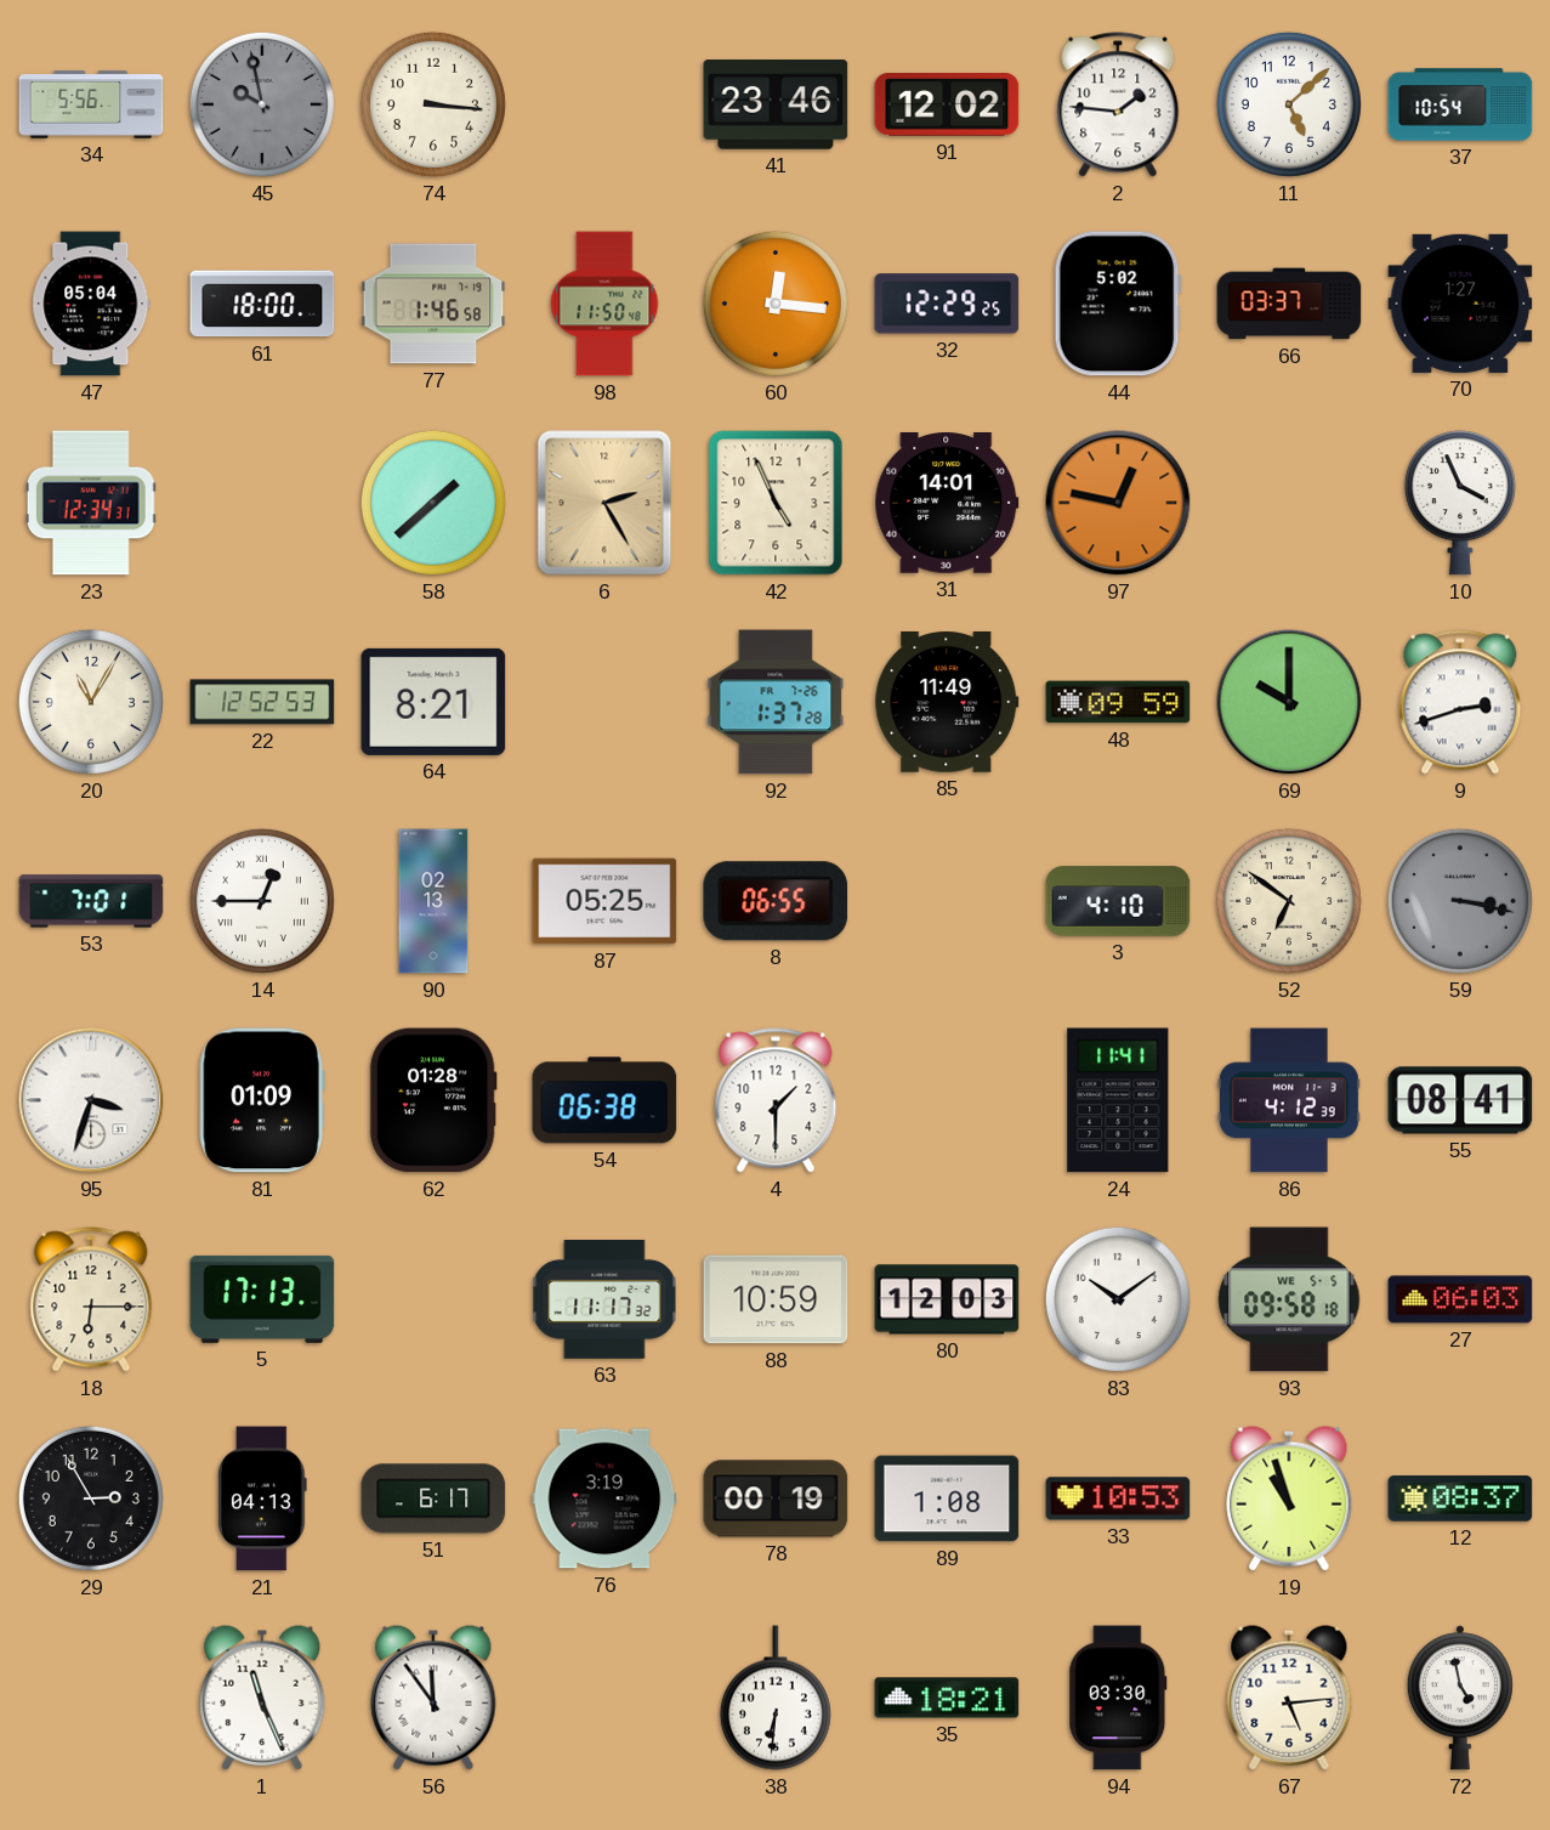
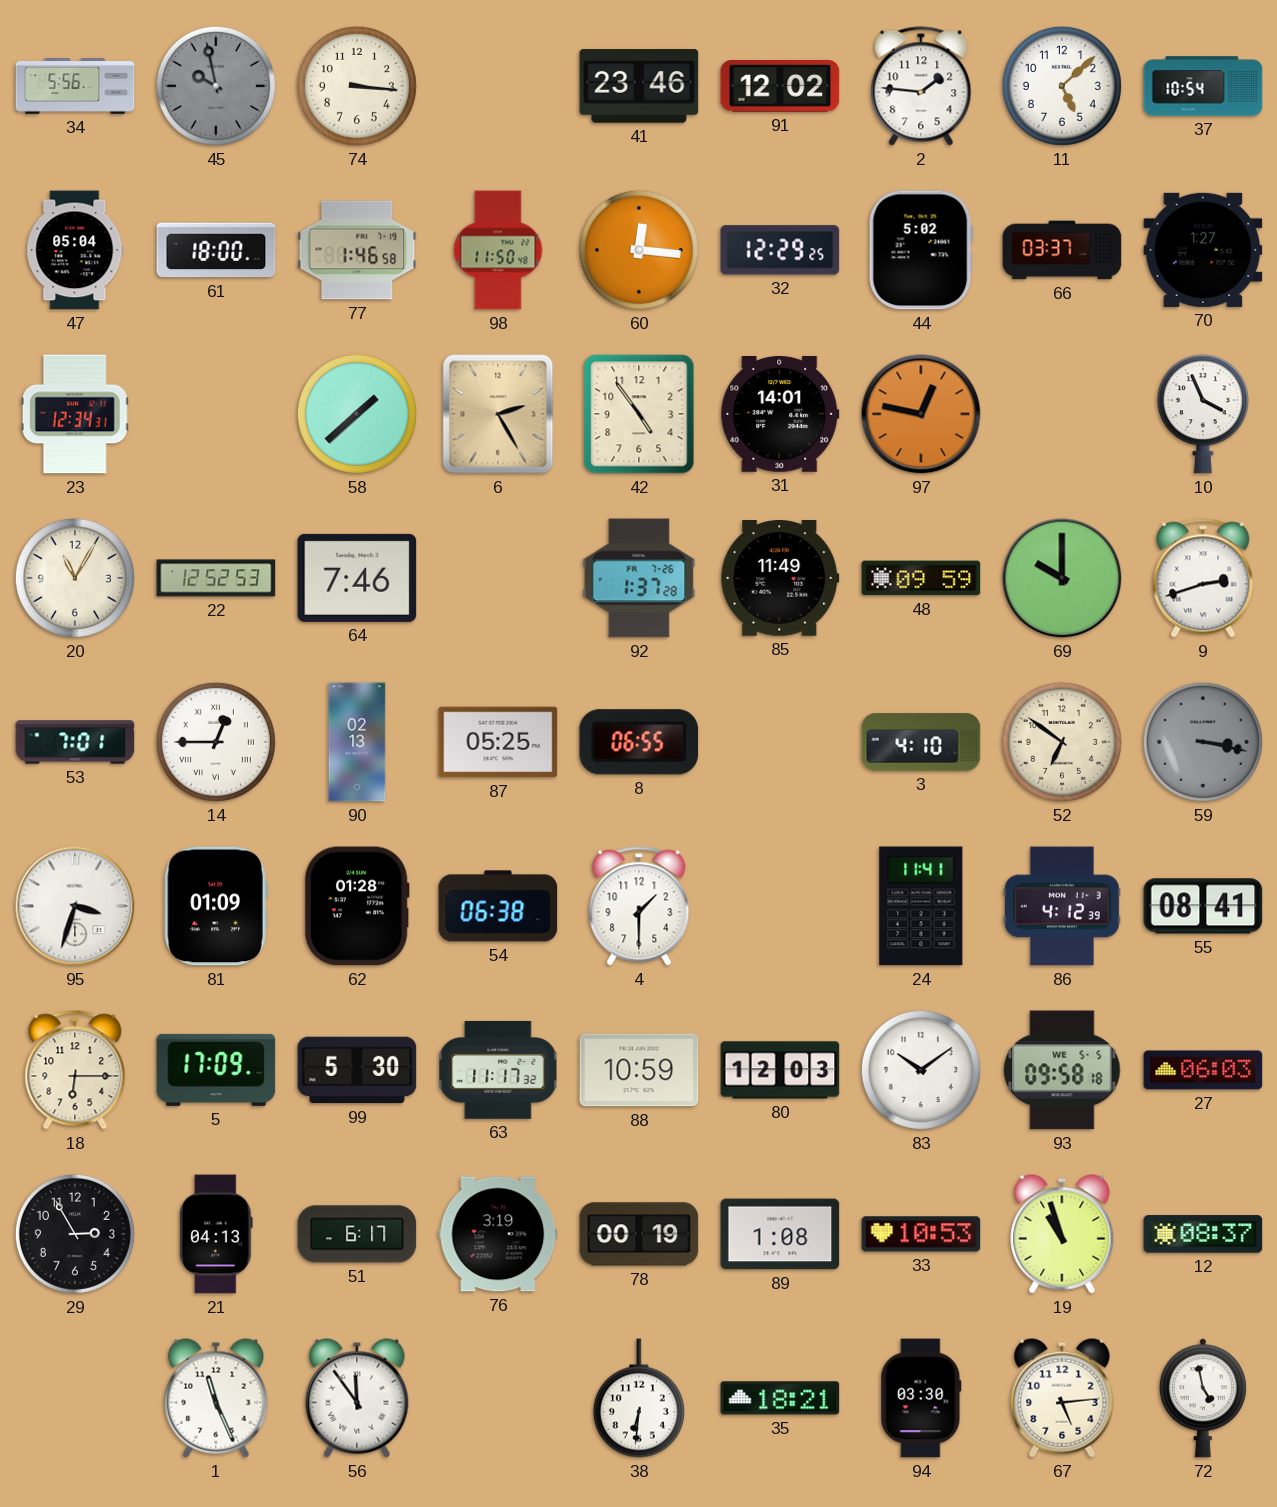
42: 4:56 -> 4:54 (639, 414)
64: 8:21 -> 7:46 (357, 578)
5: 17:13 -> 17:09 (216, 1070)
99: none -> 5:30 (357, 1070)
